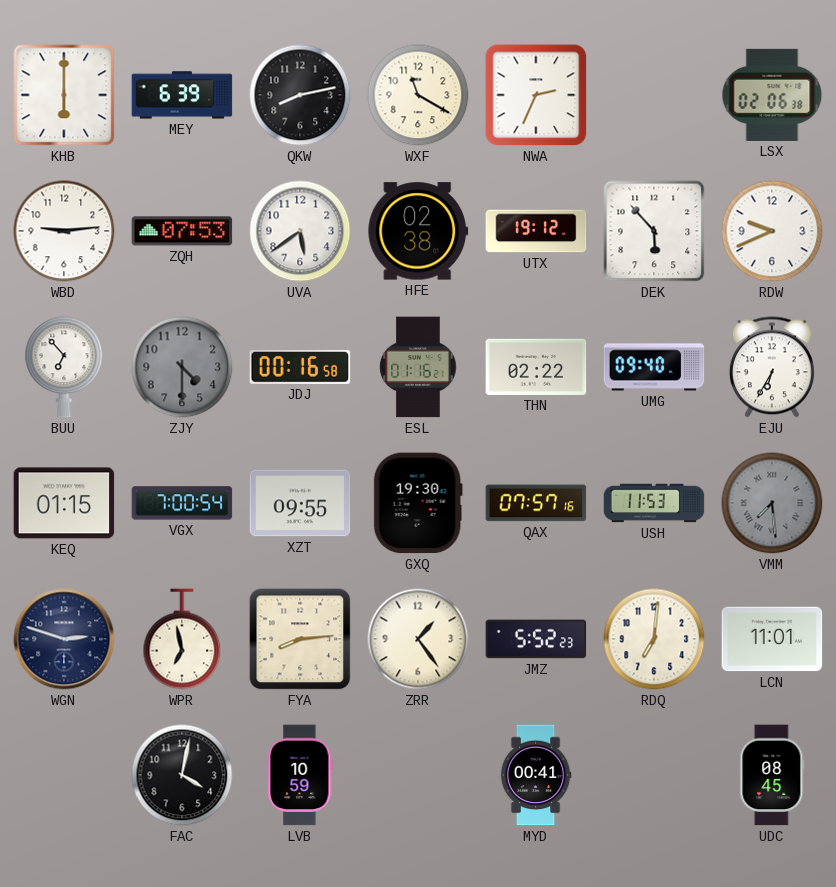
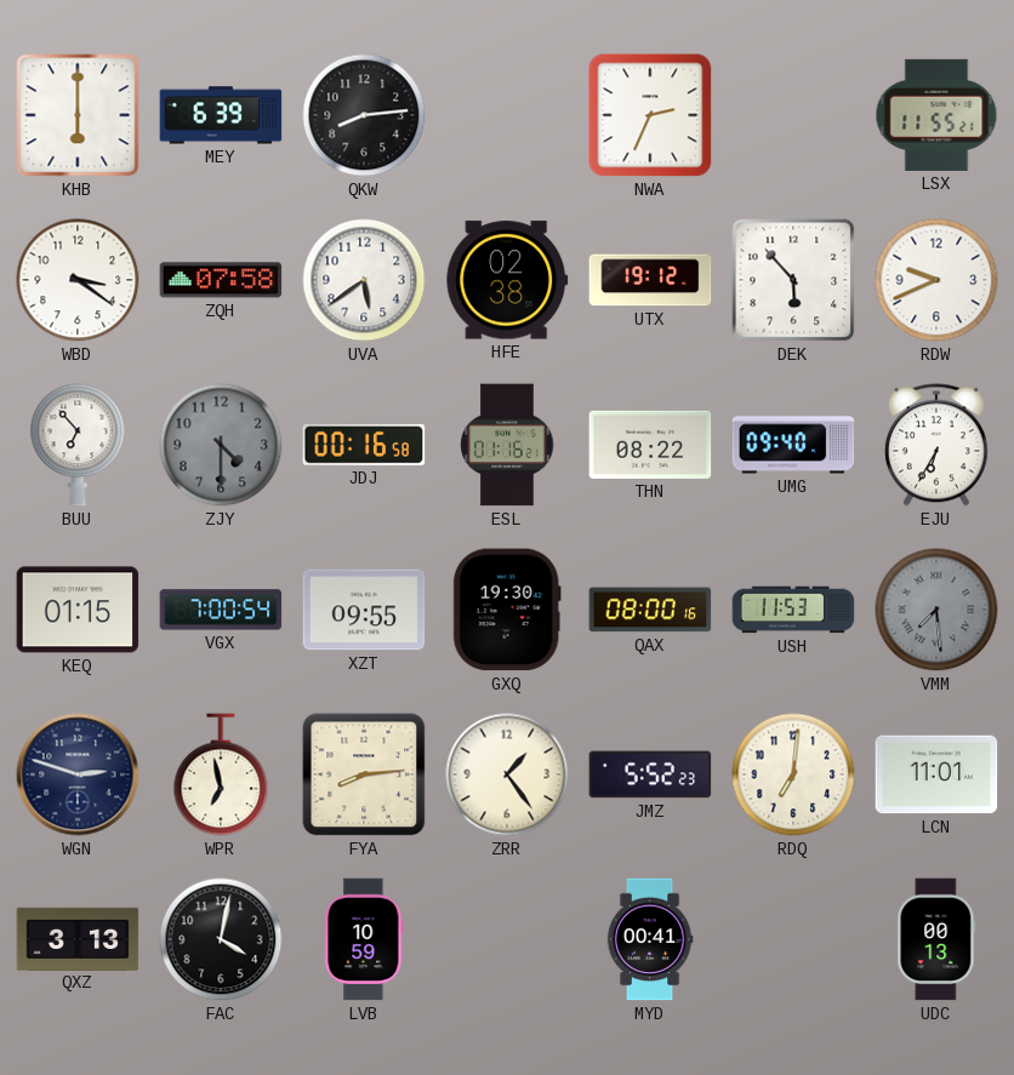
QKW: 8:13 -> 8:14 (364, 115)
WXF: 11:20 -> none (418, 95)
LSX: 02:06 -> 11:55 (936, 115)
WBD: 9:14 -> 3:21 (78, 280)
ZQH: 07:53 -> 07:58 (221, 280)
THN: 02:22 -> 08:22 (650, 445)
QAX: 07:57 -> 08:00 (650, 610)
QXZ: none -> 3:13 (78, 938)
UDC: 08:45 -> 00:13 (936, 939)
